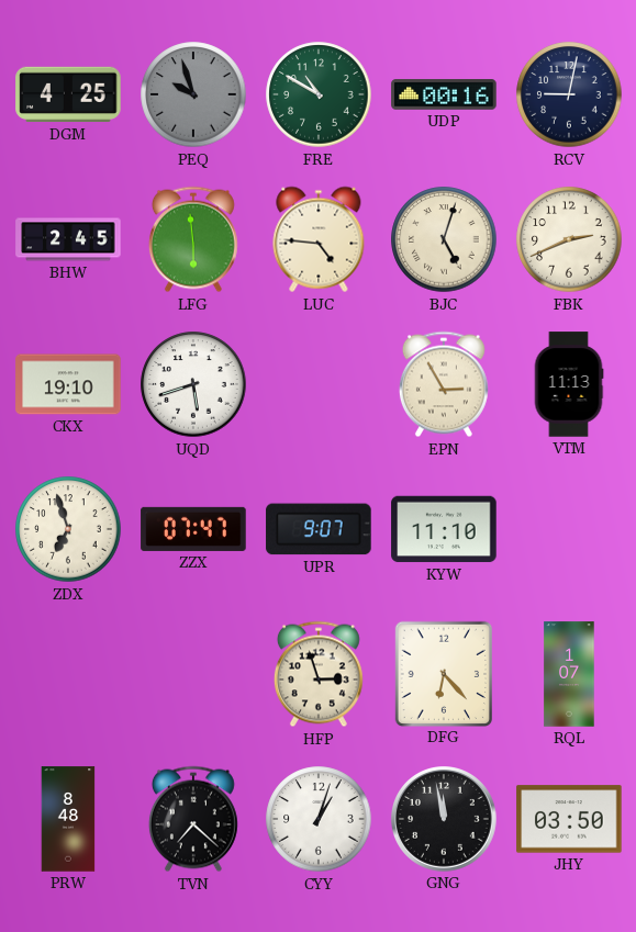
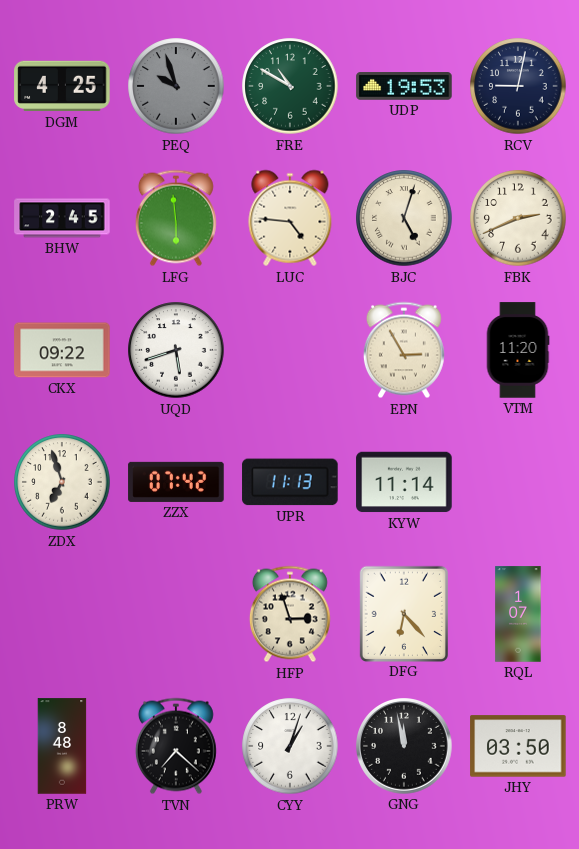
UDP: 00:16 -> 19:53 (404, 86)
CKX: 19:10 -> 09:22 (62, 350)
VTM: 11:13 -> 11:20 (518, 350)
ZZX: 07:47 -> 07:42 (176, 482)
UPR: 9:07 -> 11:13 (290, 482)
KYW: 11:10 -> 11:14 (404, 482)
